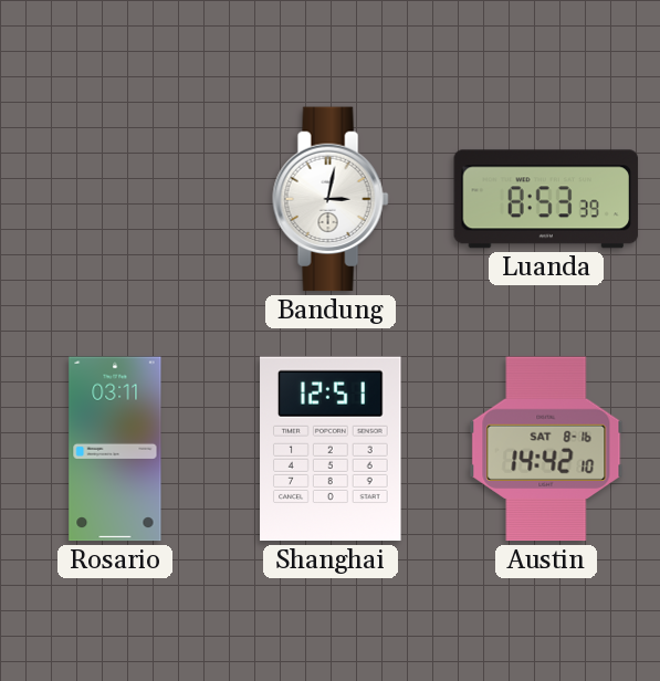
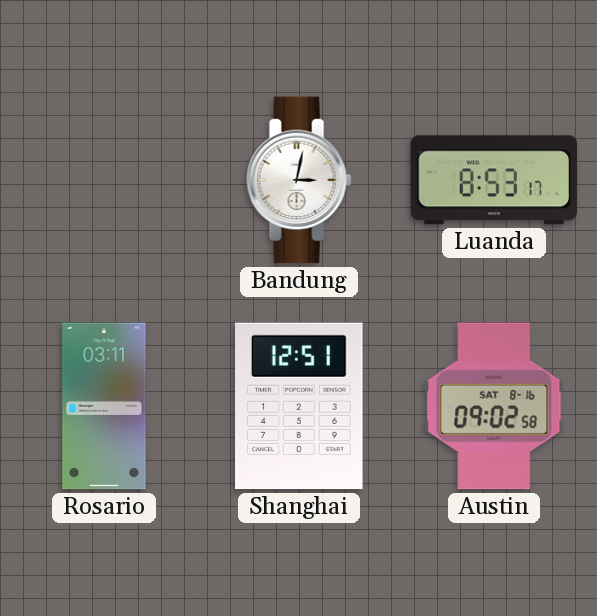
Luanda: 8:53:39 -> 8:53:17 (494, 180)
Austin: 14:42 -> 09:02 (494, 406)
